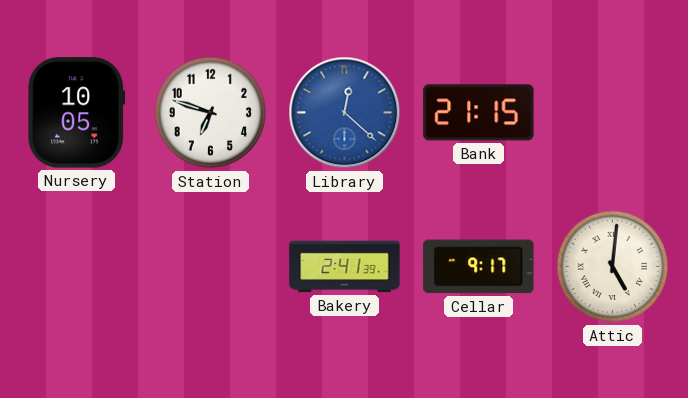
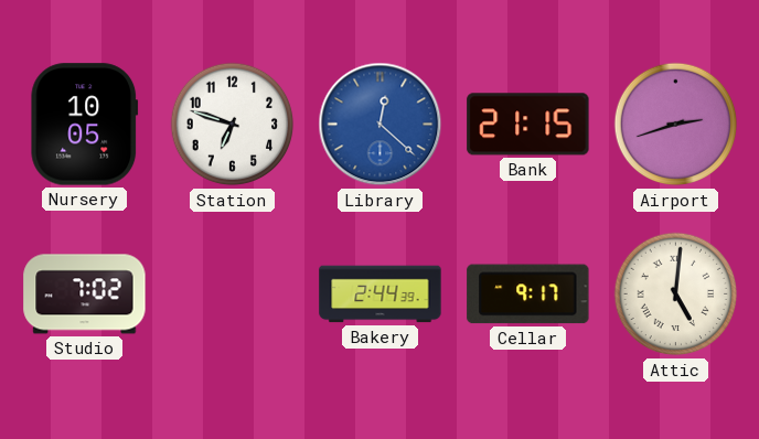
Airport: none -> 2:42 (676, 125)
Studio: none -> 7:02 (85, 295)
Bakery: 2:41 -> 2:44 (381, 295)
